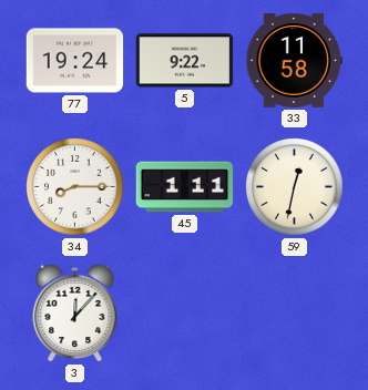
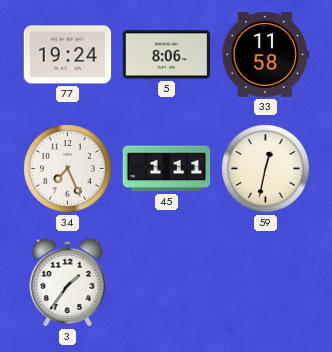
5: 9:22 -> 8:06 (167, 55)
34: 8:15 -> 7:26 (68, 169)
3: 12:07 -> 1:36 (68, 282)
